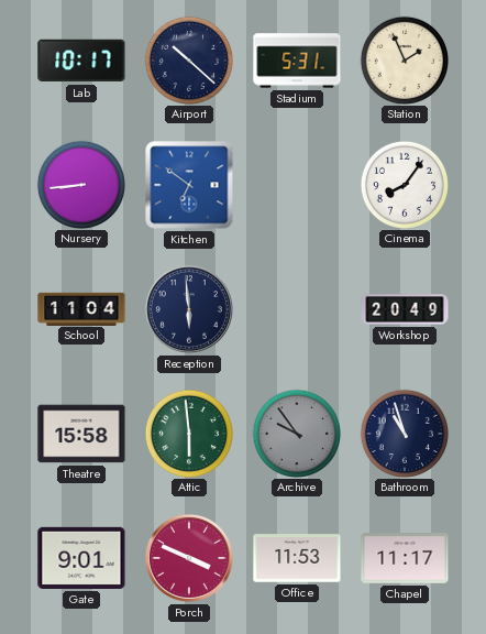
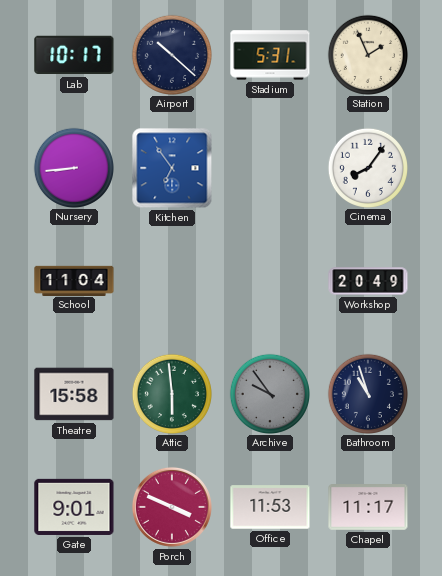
Kitchen: 6:51 -> 6:54 (172, 168)
Reception: 5:59 -> none (189, 309)
